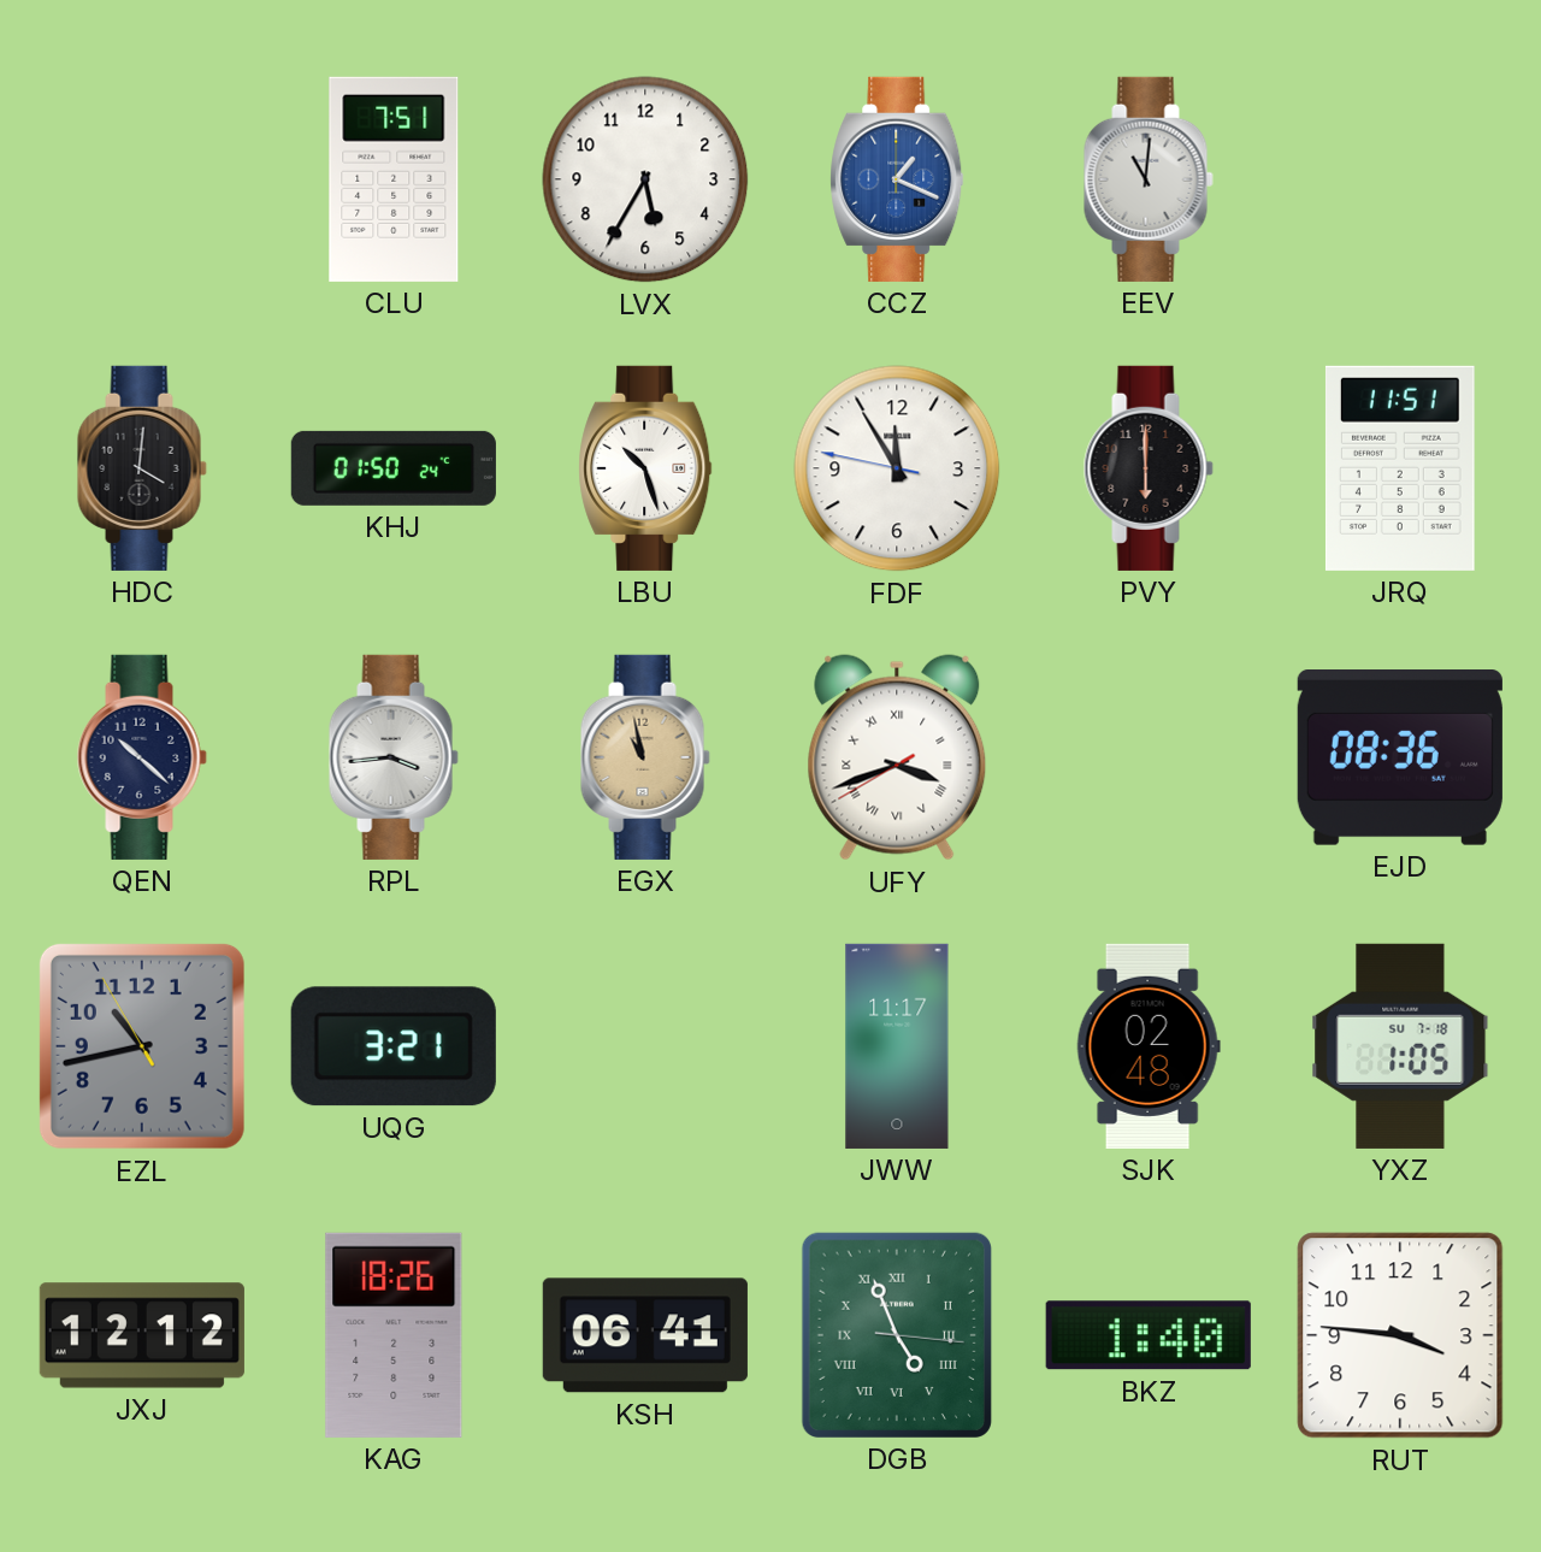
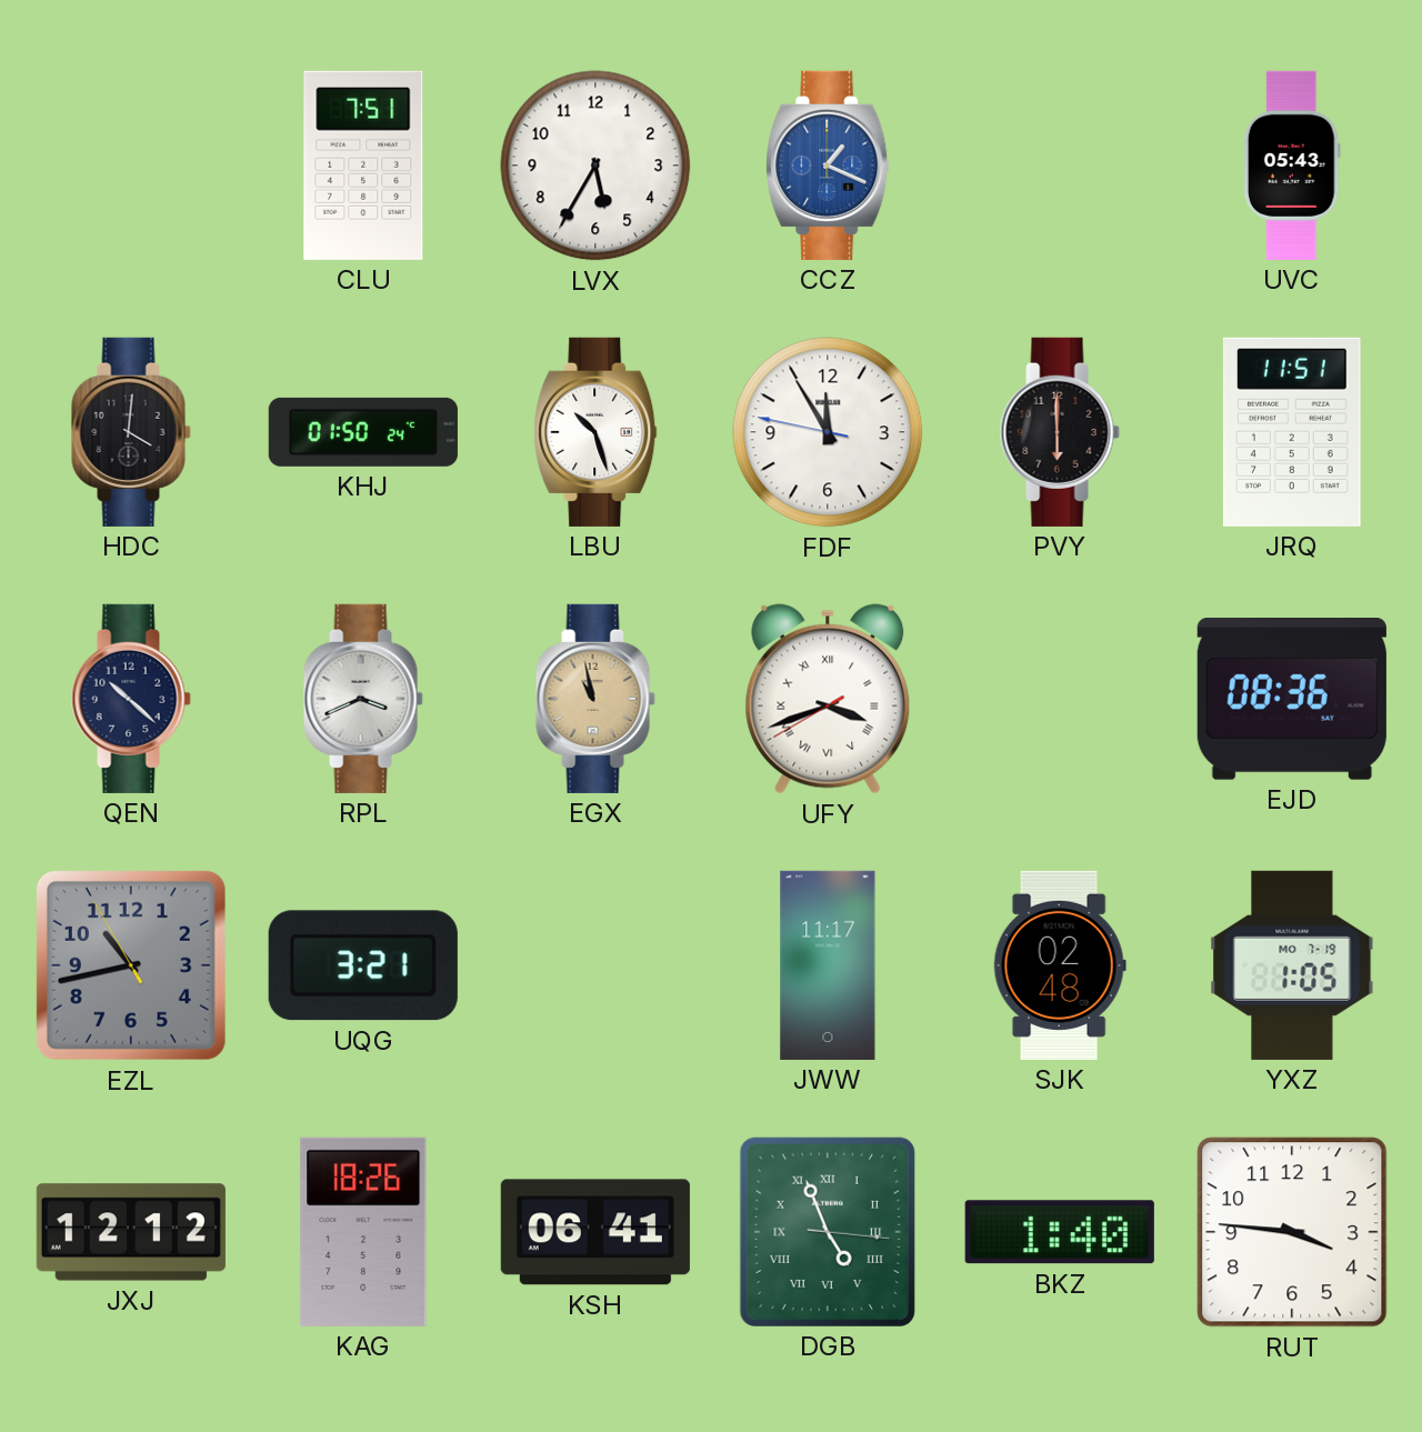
EEV: 11:01 -> none (1149, 179)
UVC: none -> 05:43 (1292, 166)
RPL: 3:44 -> 3:41 (363, 699)
YXZ date: SU 7-18 -> MO 7-19 (1292, 965)
